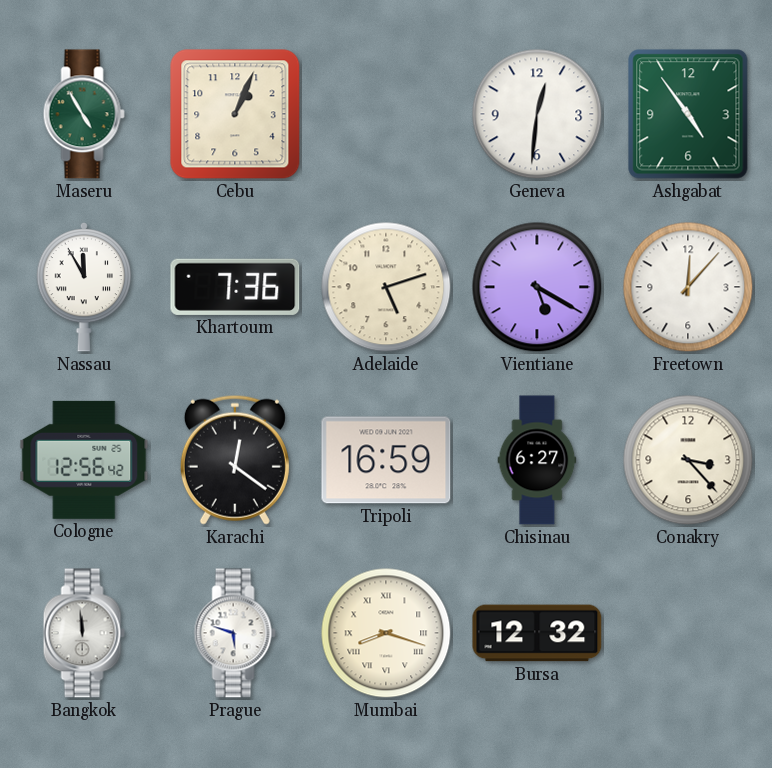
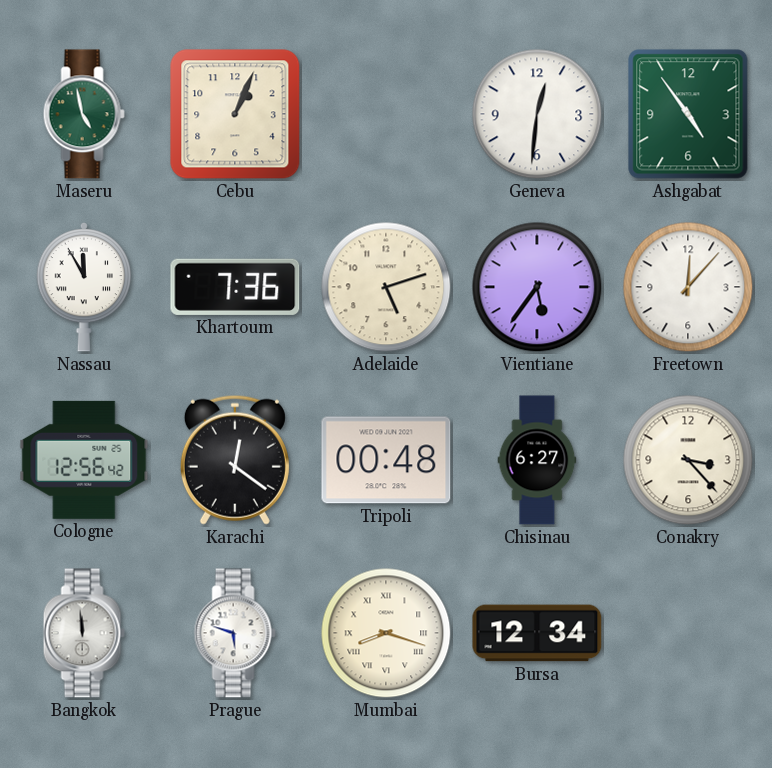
Maseru: 4:55 -> 4:58 (84, 114)
Vientiane: 5:20 -> 5:36 (537, 287)
Tripoli: 16:59 -> 00:48 (386, 460)
Bursa: 12:32 -> 12:34 (537, 633)
